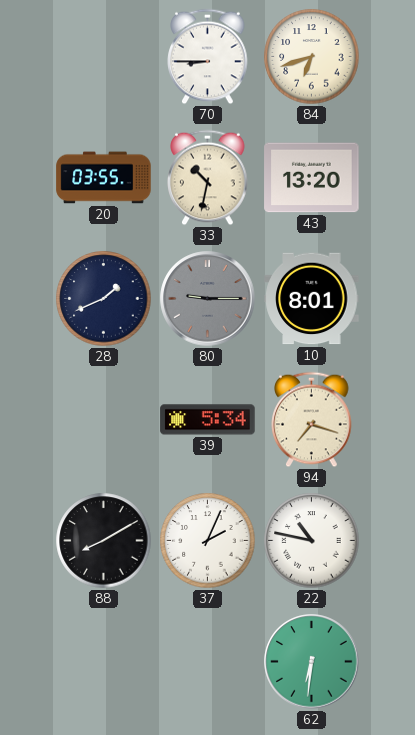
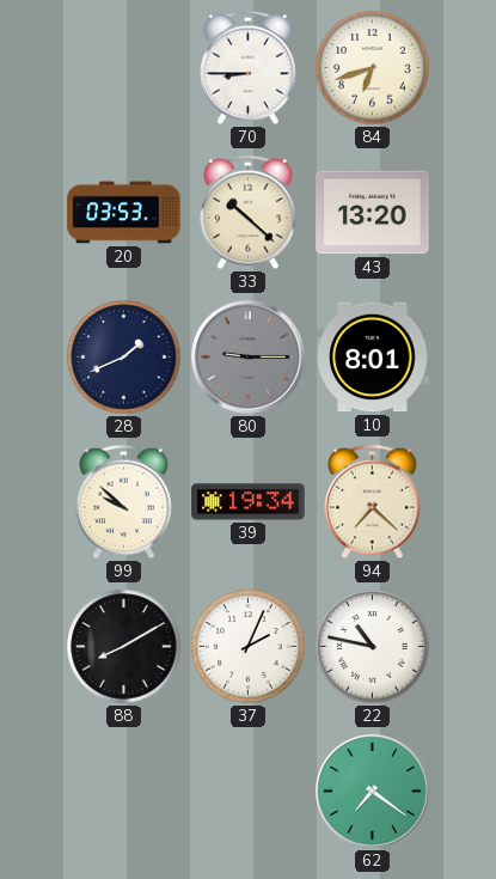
20: 03:55 -> 03:53 (124, 213)
33: 10:32 -> 10:22 (249, 213)
99: none -> 9:52 (124, 502)
39: 5:34 -> 19:34 (249, 502)
94: 7:18 -> 7:22 (373, 502)
62: 6:31 -> 7:21 (373, 792)
